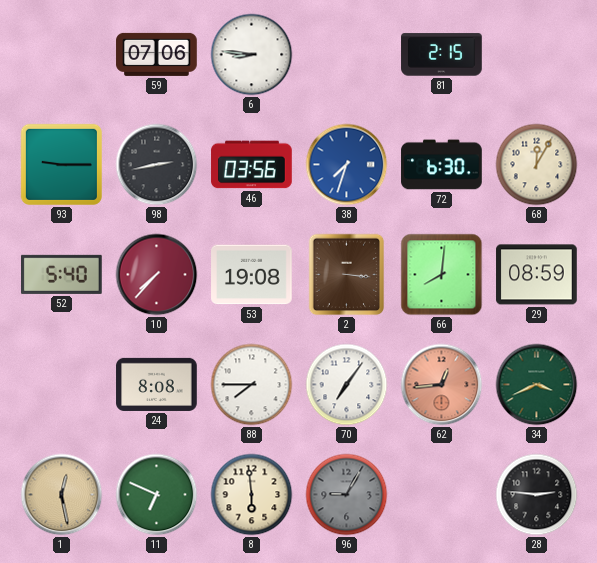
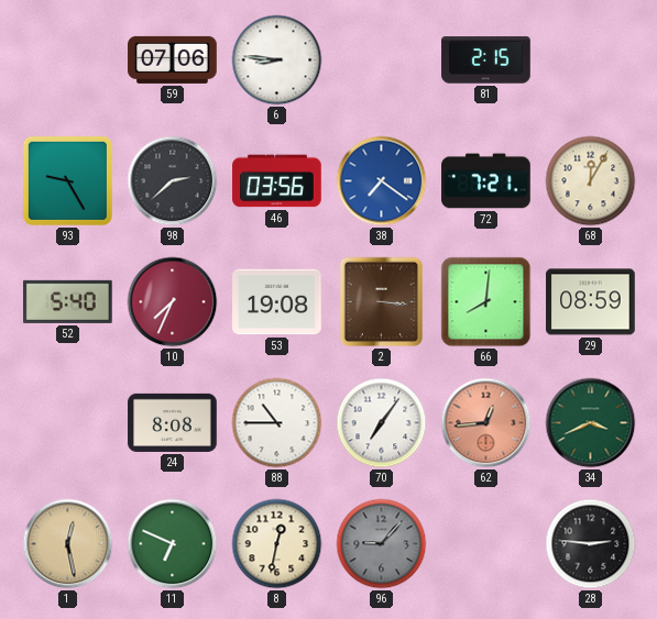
93: 9:15 -> 9:25 (67, 180)
98: 2:43 -> 2:38 (173, 181)
38: 7:33 -> 7:21 (382, 181)
72: 6:30 -> 7:21 (486, 181)
10: 7:37 -> 7:34 (173, 302)
88: 7:45 -> 10:45 (277, 423)
8: 5:59 -> 12:32 (277, 544)
96: 9:05 -> 9:07 (382, 544)
